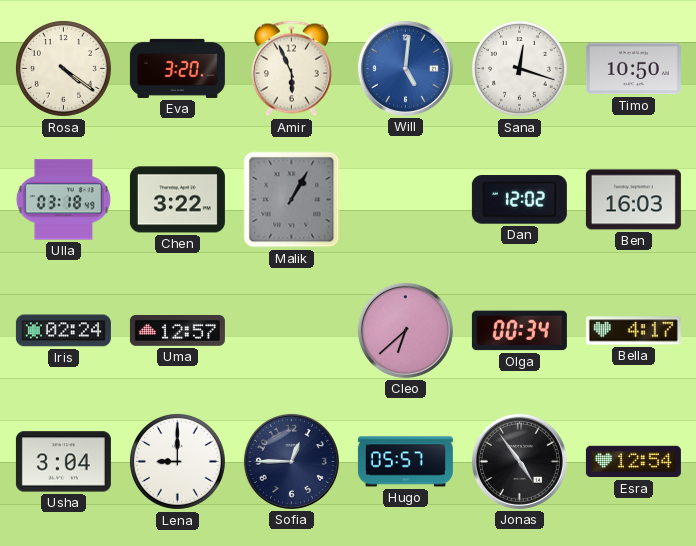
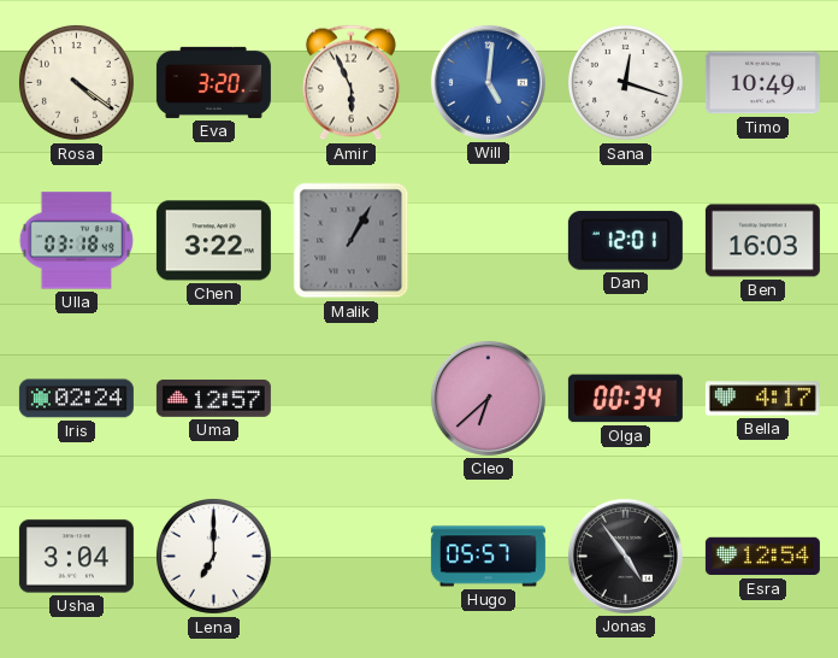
Timo: 10:50 -> 10:49 (762, 83)
Dan: 12:02 -> 12:01 (625, 241)
Lena: 9:00 -> 7:00 (213, 556)
Sofia: 12:45 -> none (291, 461)
